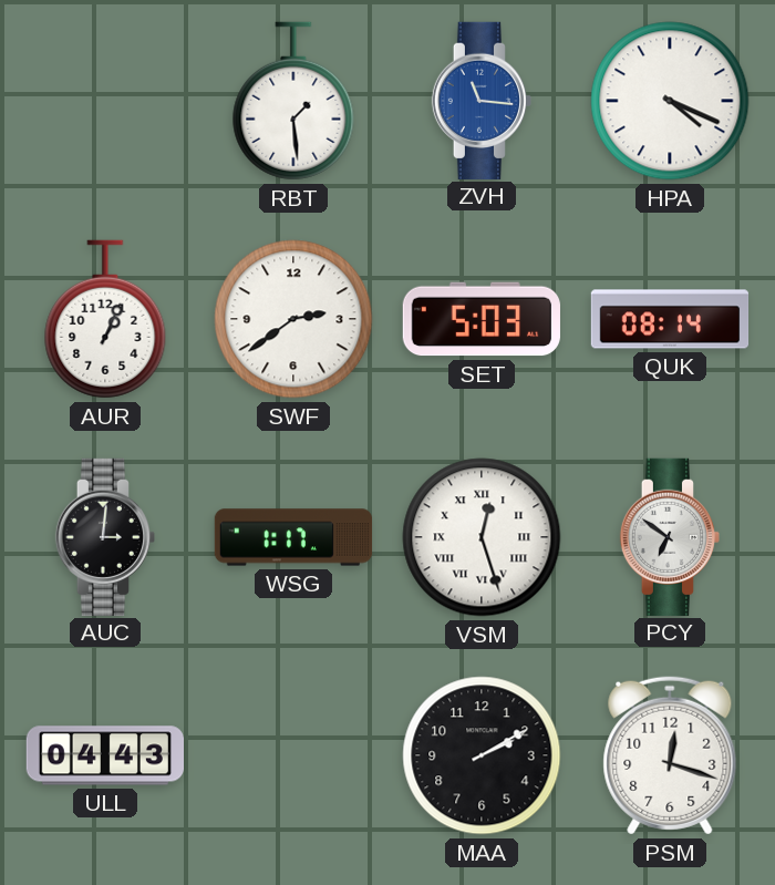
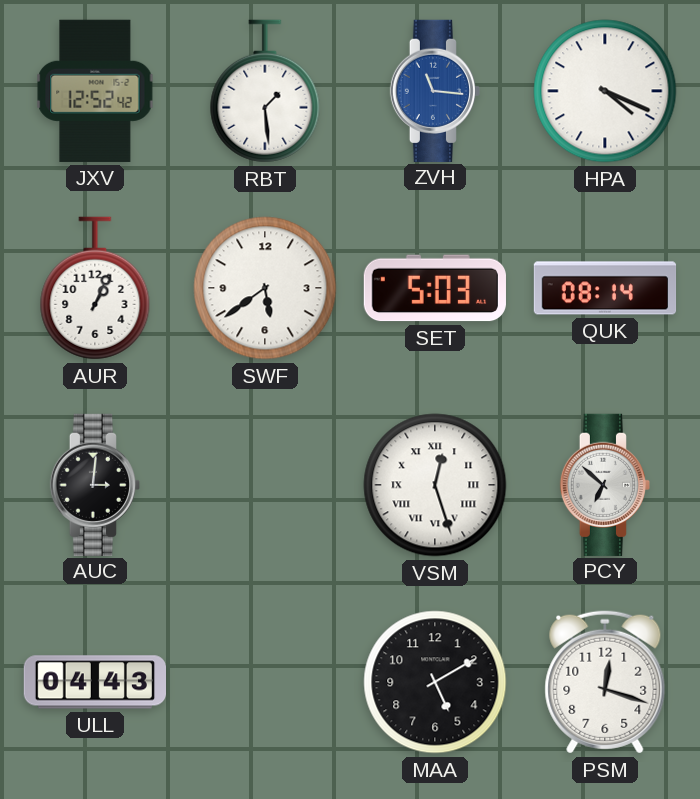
JXV: none -> 12:52 (95, 91)
SWF: 2:39 -> 5:39 (265, 288)
WSG: 1:17 -> none (293, 537)
PCY: 6:51 -> 6:52 (604, 484)
MAA: 2:10 -> 5:10 (435, 682)
